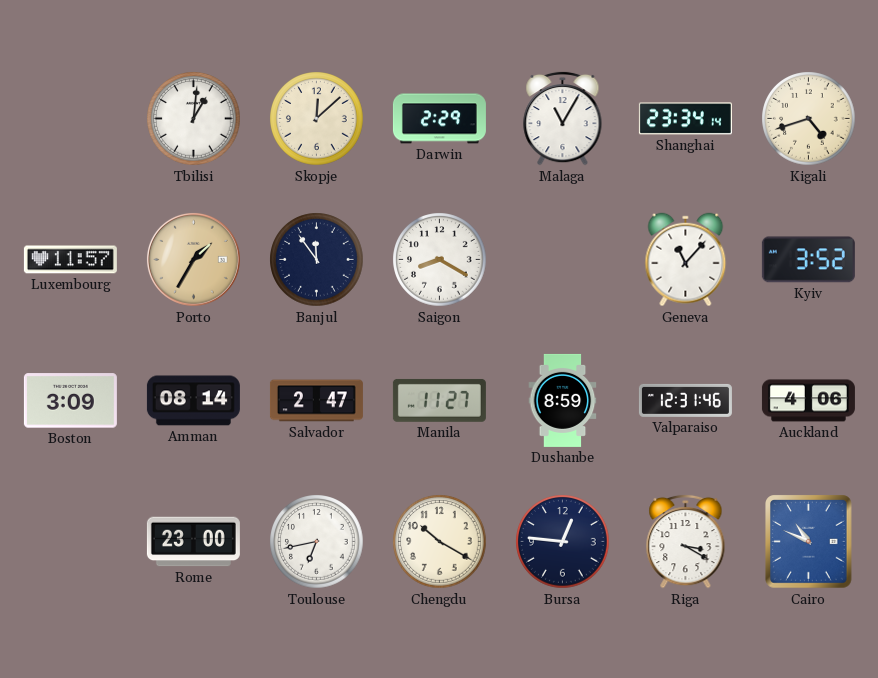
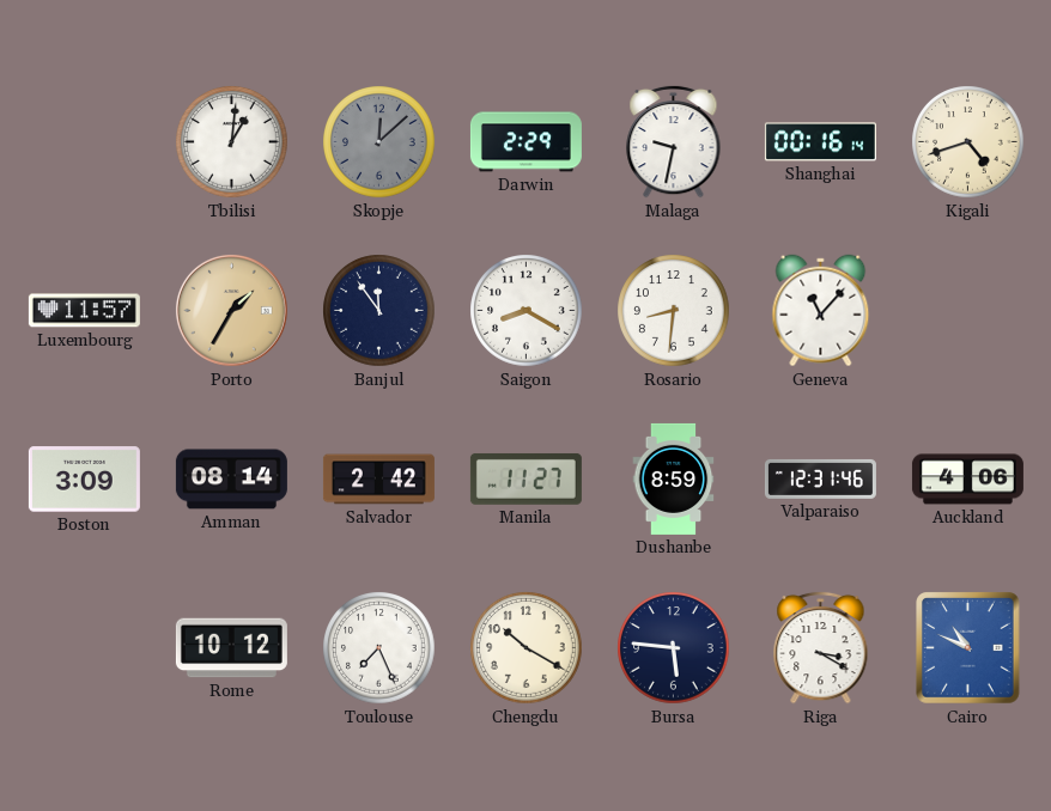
Skopje dial: cream -> grey (379, 142)
Malaga: 11:05 -> 9:32 (674, 141)
Shanghai: 23:34 -> 00:16 (820, 142)
Rosario: none -> 8:31 (674, 311)
Kyiv: 3:52 -> none (808, 260)
Salvador: 2:47 -> 2:42 (378, 480)
Rome: 23:00 -> 10:12 (231, 648)
Toulouse: 6:43 -> 7:26 (379, 648)
Bursa: 12:46 -> 5:46 (674, 648)
